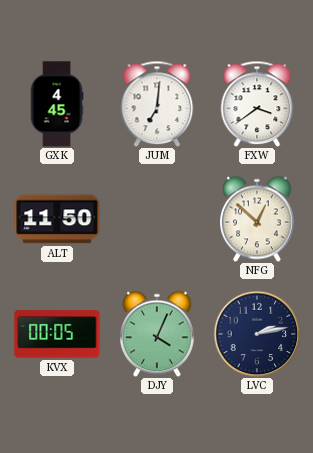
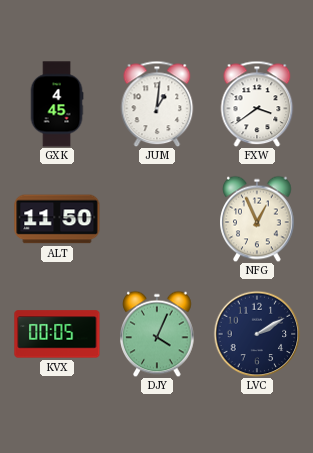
JUM: 7:01 -> 1:01 (157, 104)
NFG: 12:52 -> 12:56 (257, 219)
LVC: 2:13 -> 2:10 (257, 334)
